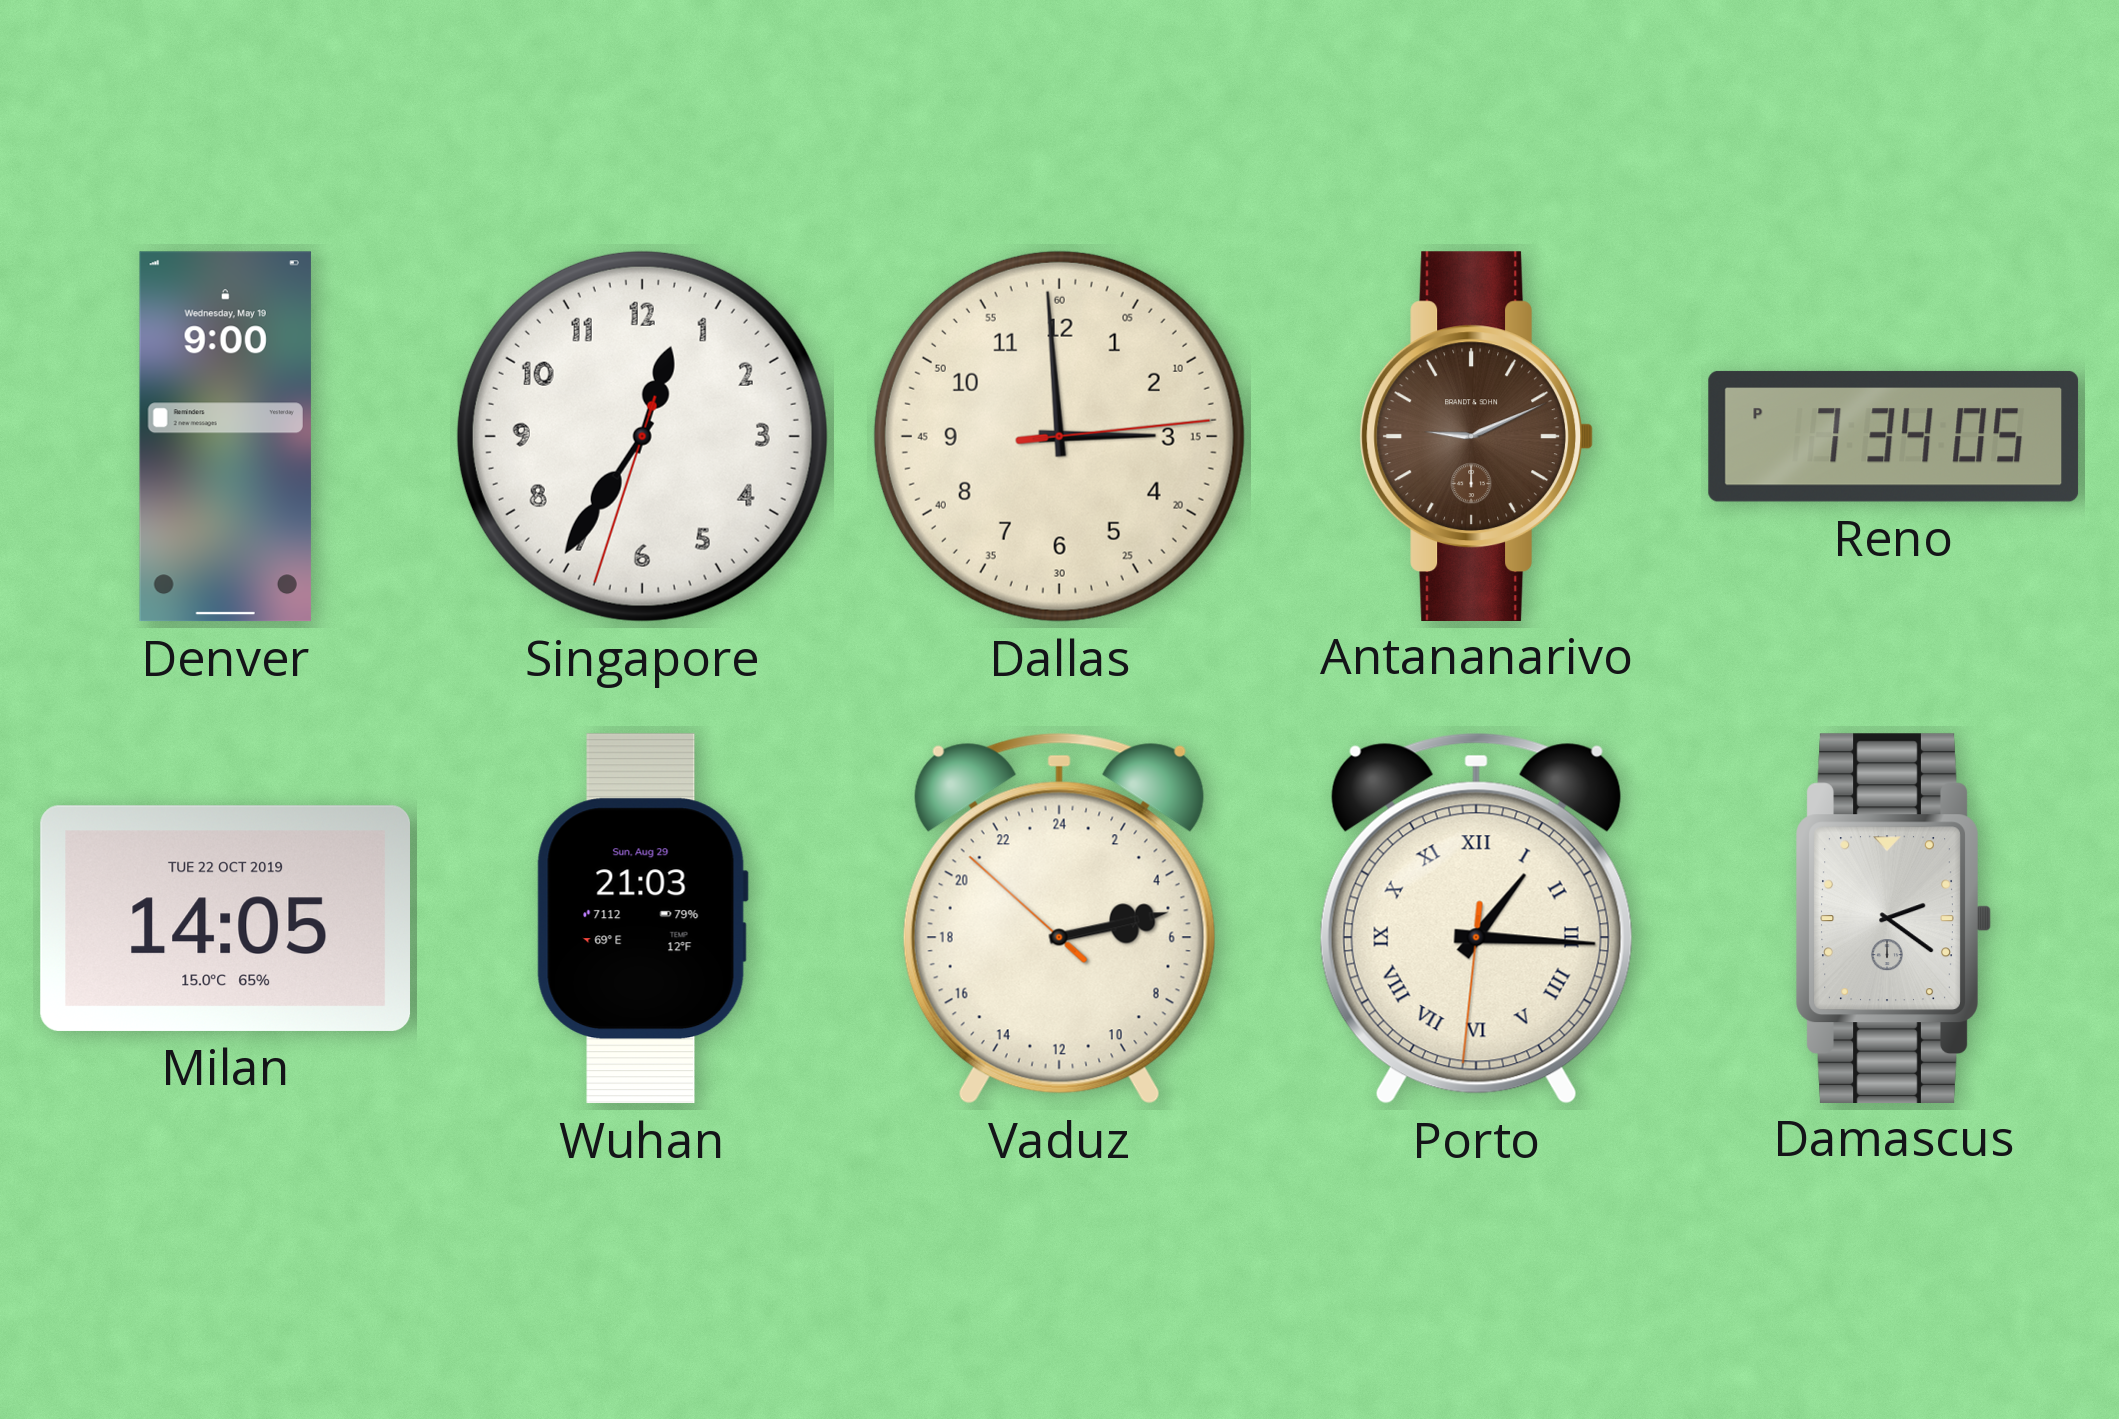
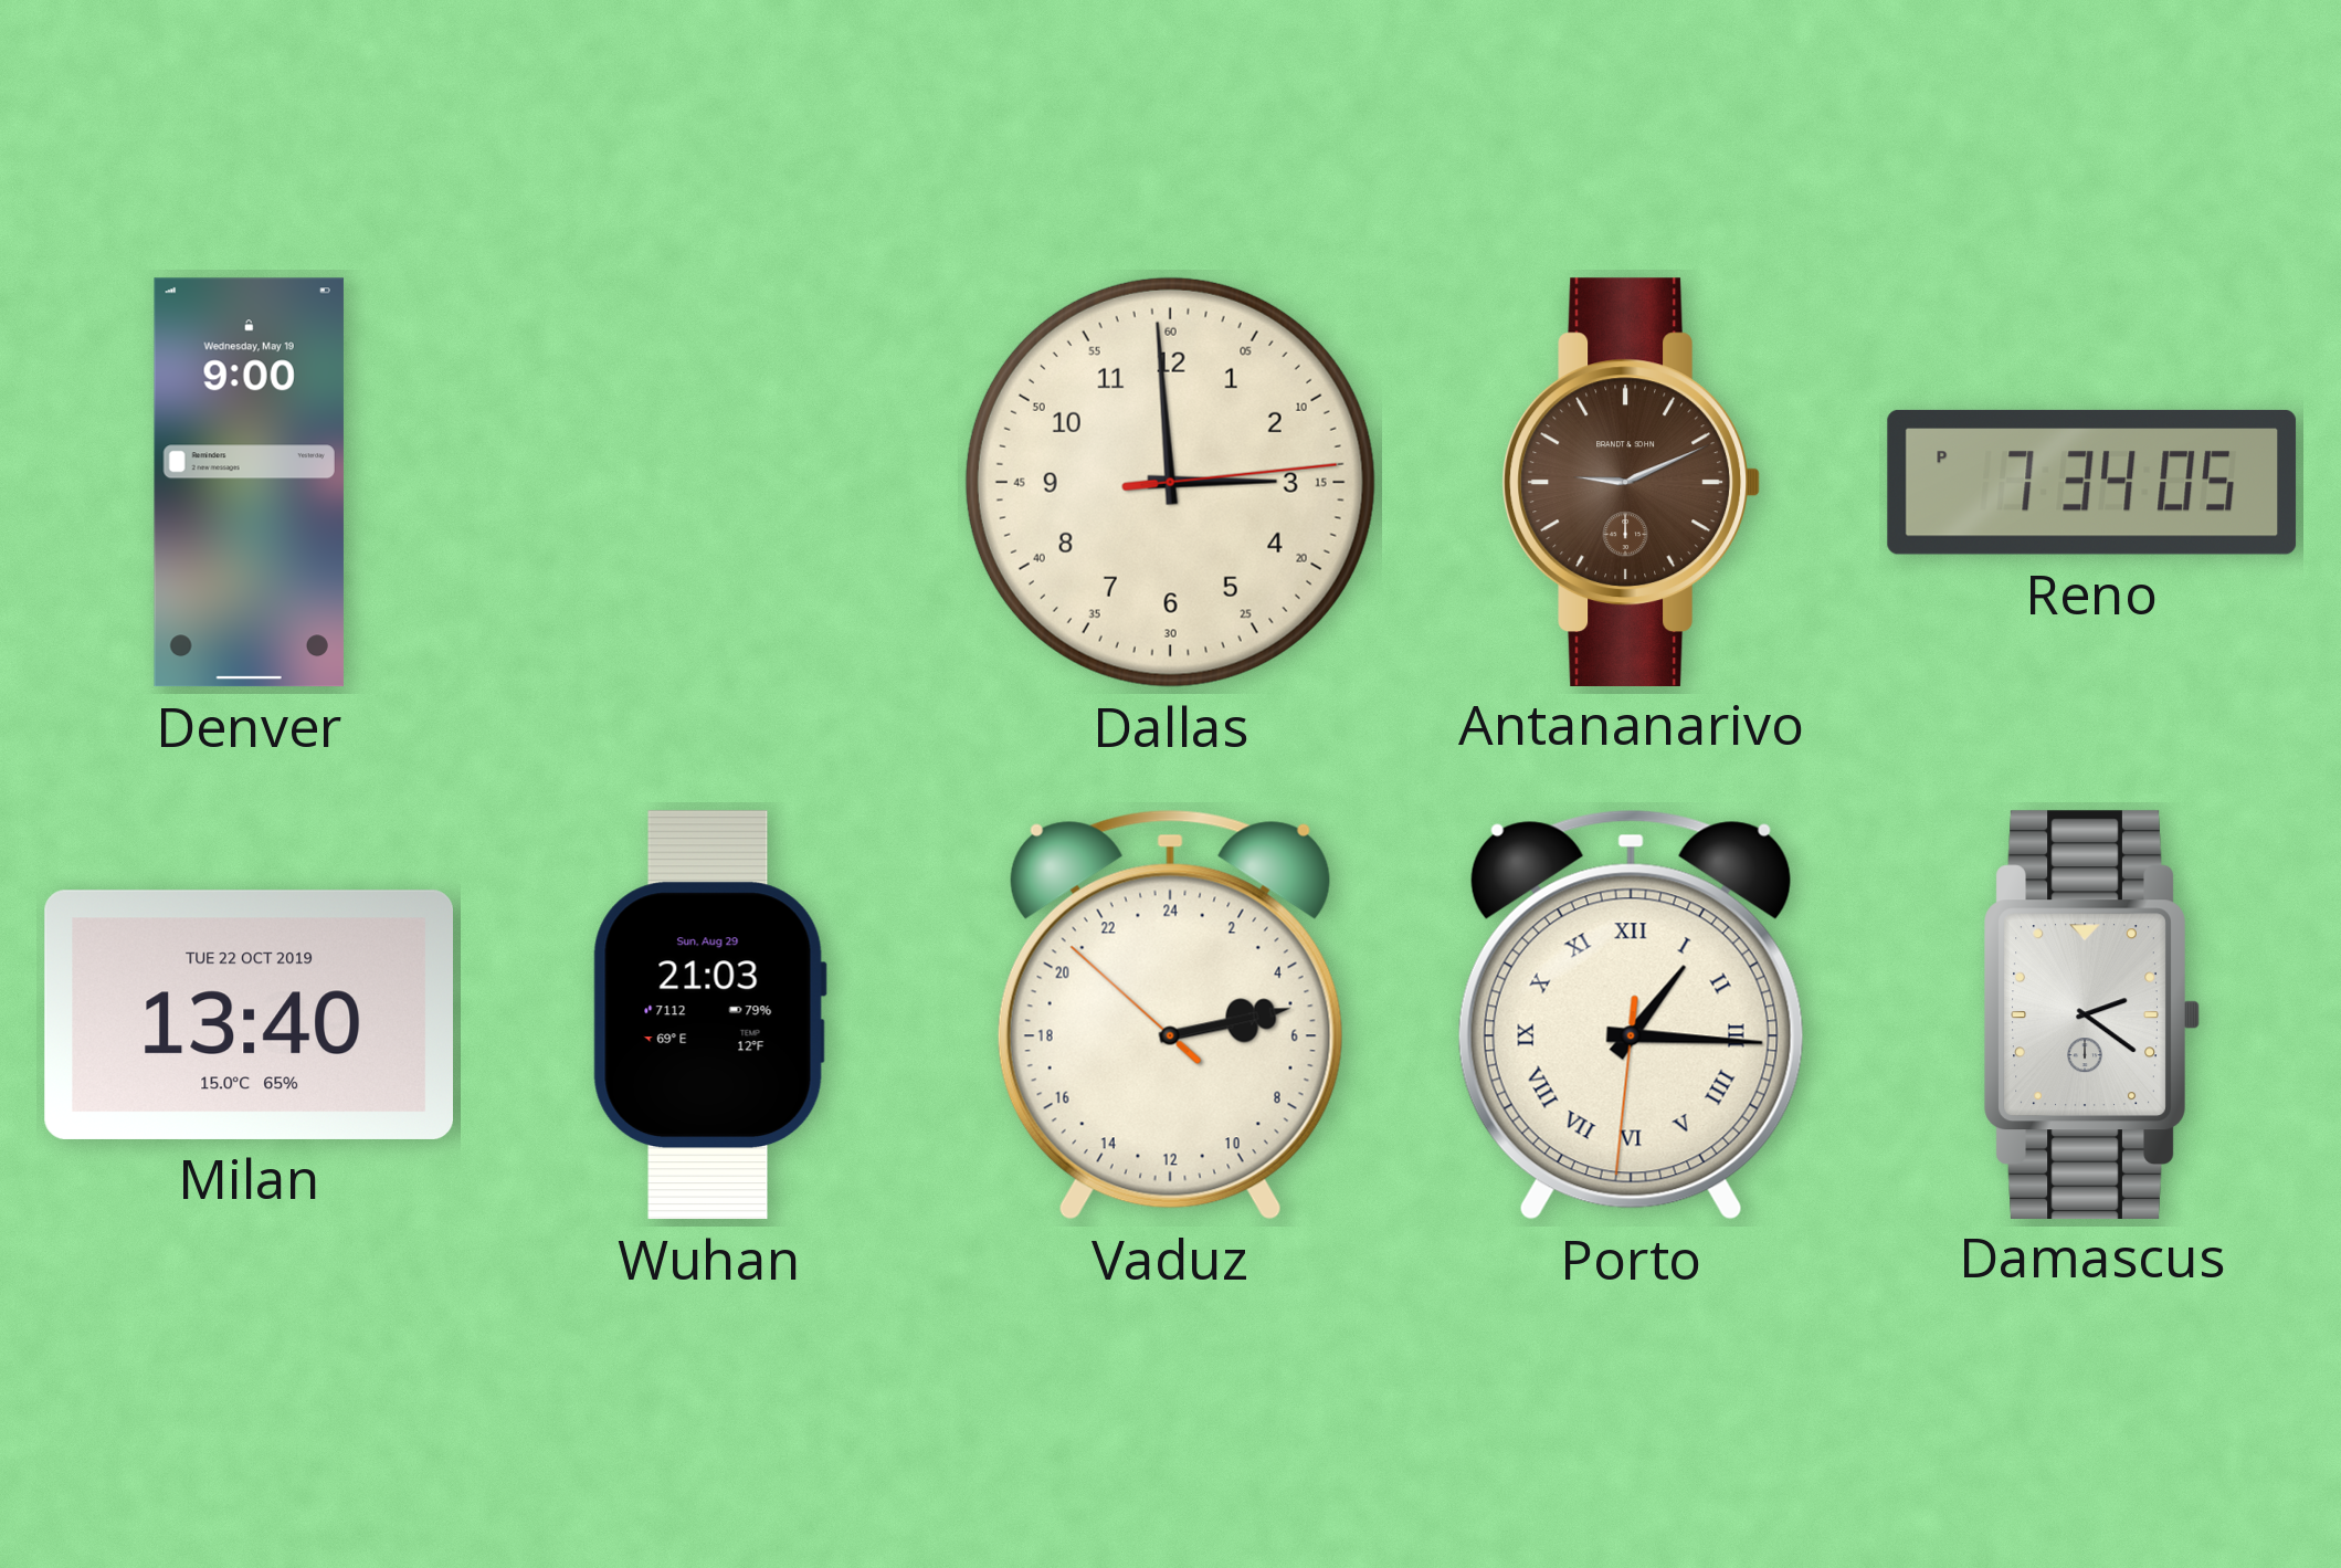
Singapore: 12:35 -> none (642, 436)
Milan: 14:05 -> 13:40 (249, 1014)
